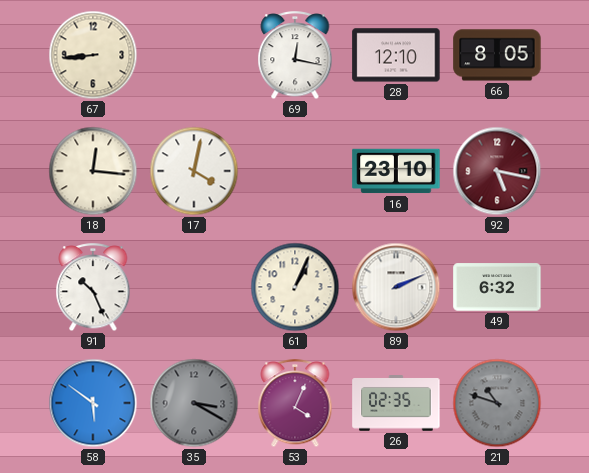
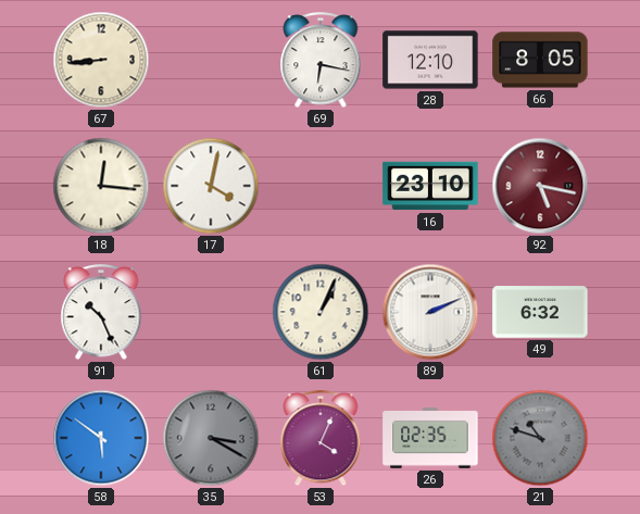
69: 12:17 -> 6:17 (321, 61)
